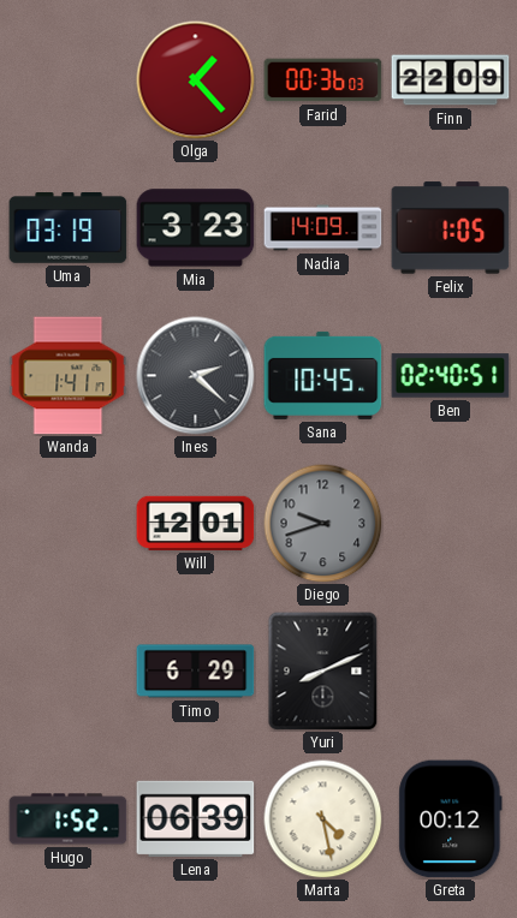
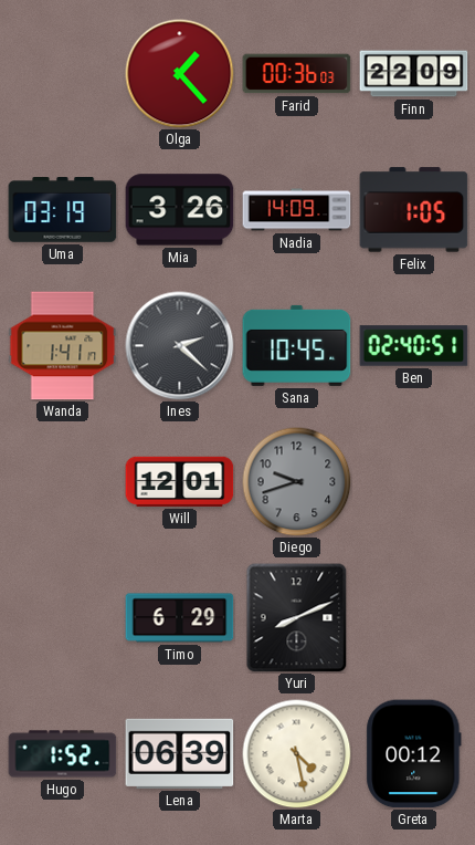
Mia: 3:23 -> 3:26 (180, 210)
